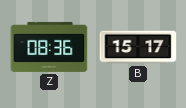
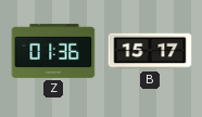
Z: 08:36 -> 01:36 (53, 51)
